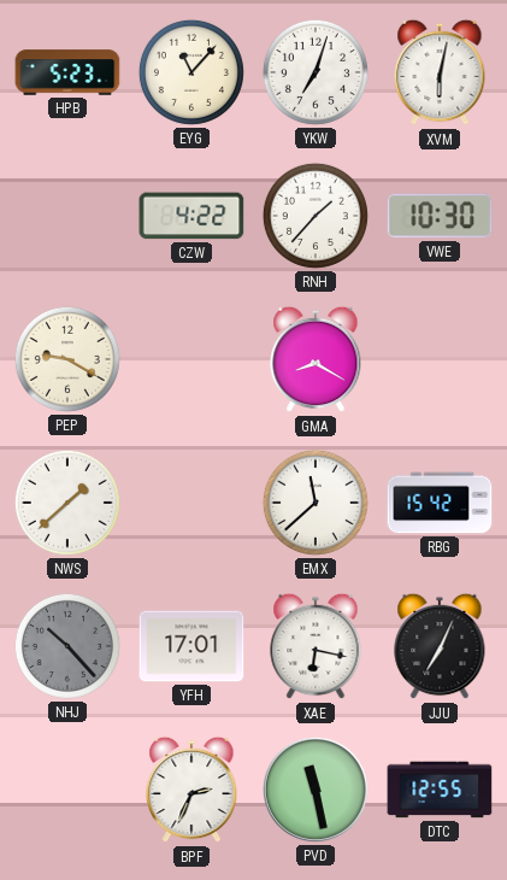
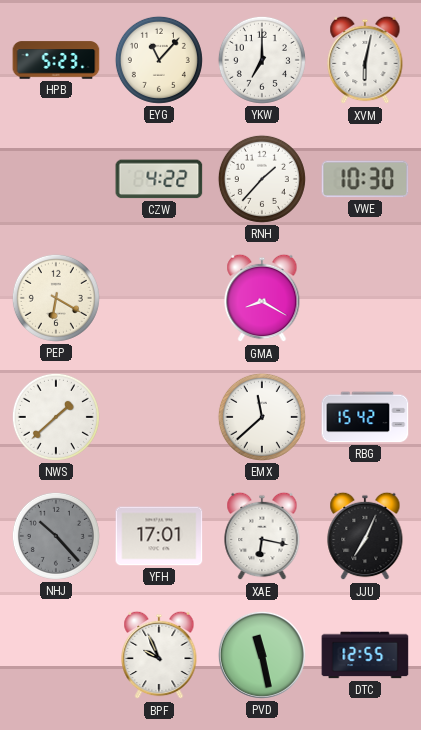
YKW: 7:03 -> 7:00 (262, 60)
PEP: 9:20 -> 6:20 (56, 298)
BPF: 2:34 -> 9:56 (159, 655)
